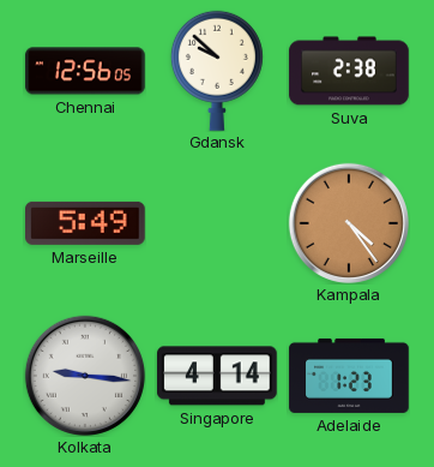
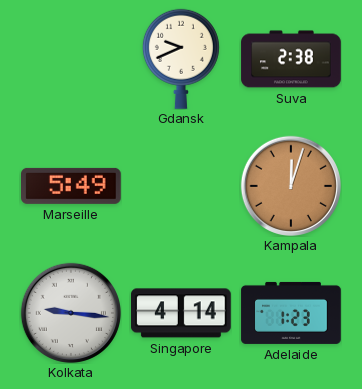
Chennai: 12:56 -> none (85, 71)
Gdansk: 9:52 -> 9:41 (181, 59)
Kampala: 4:24 -> 12:03 (291, 186)
